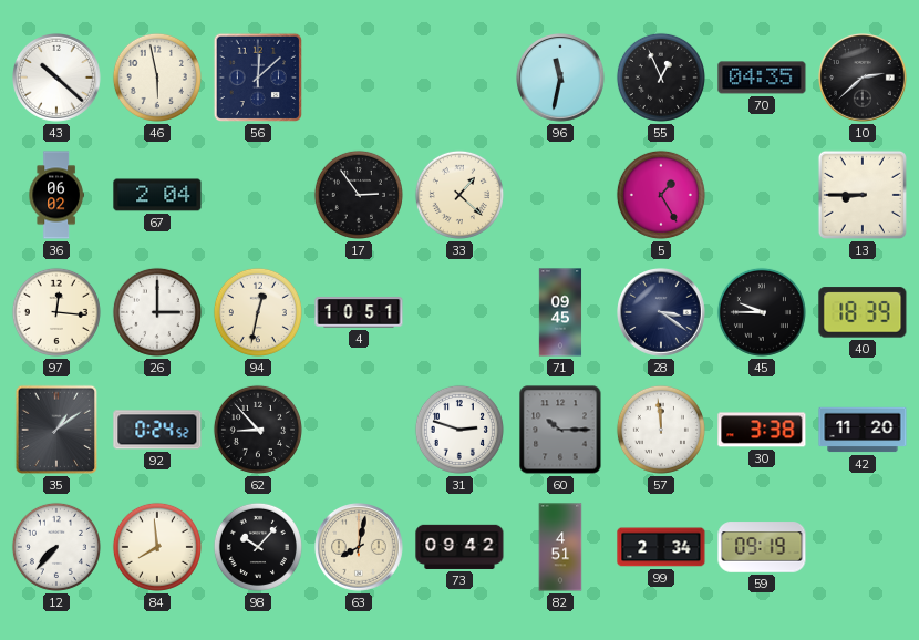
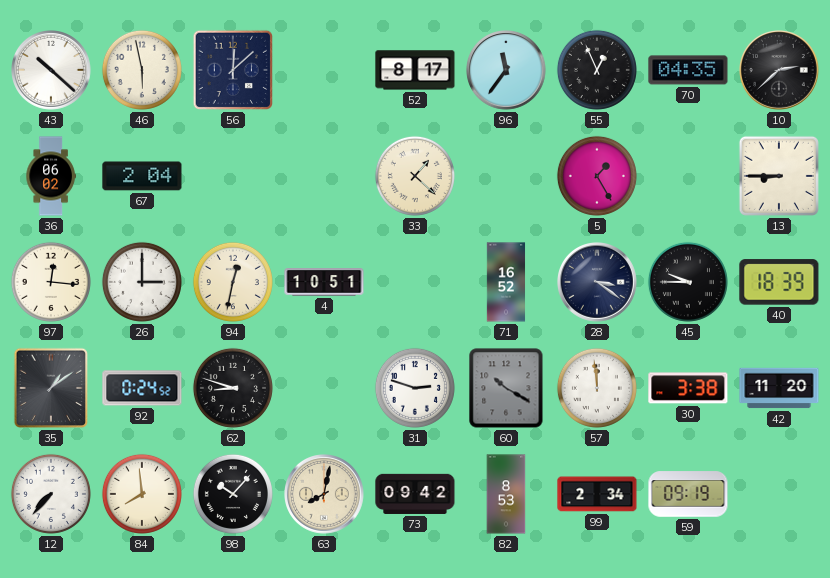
52: none -> 8:17 (415, 70)
96: 11:32 -> 11:36 (507, 71)
17: 2:54 -> none (359, 195)
71: 09:45 -> 16:52 (506, 282)
62: 8:53 -> 8:48 (233, 388)
60: 10:15 -> 10:20 (506, 388)
82: 4:51 -> 8:53 (506, 494)
